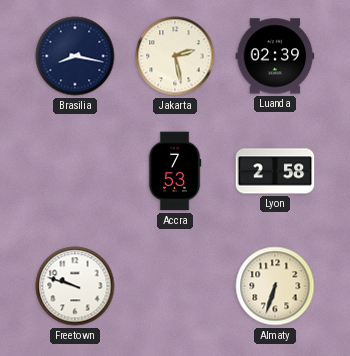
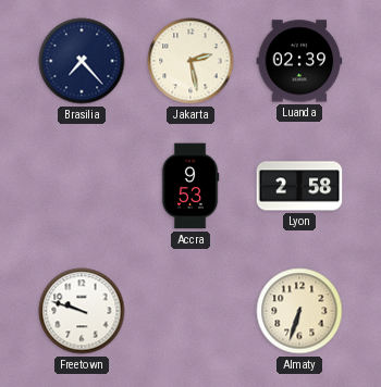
Brasilia: 8:17 -> 7:23 (82, 61)
Accra: 7:53 -> 9:53 (190, 186)
